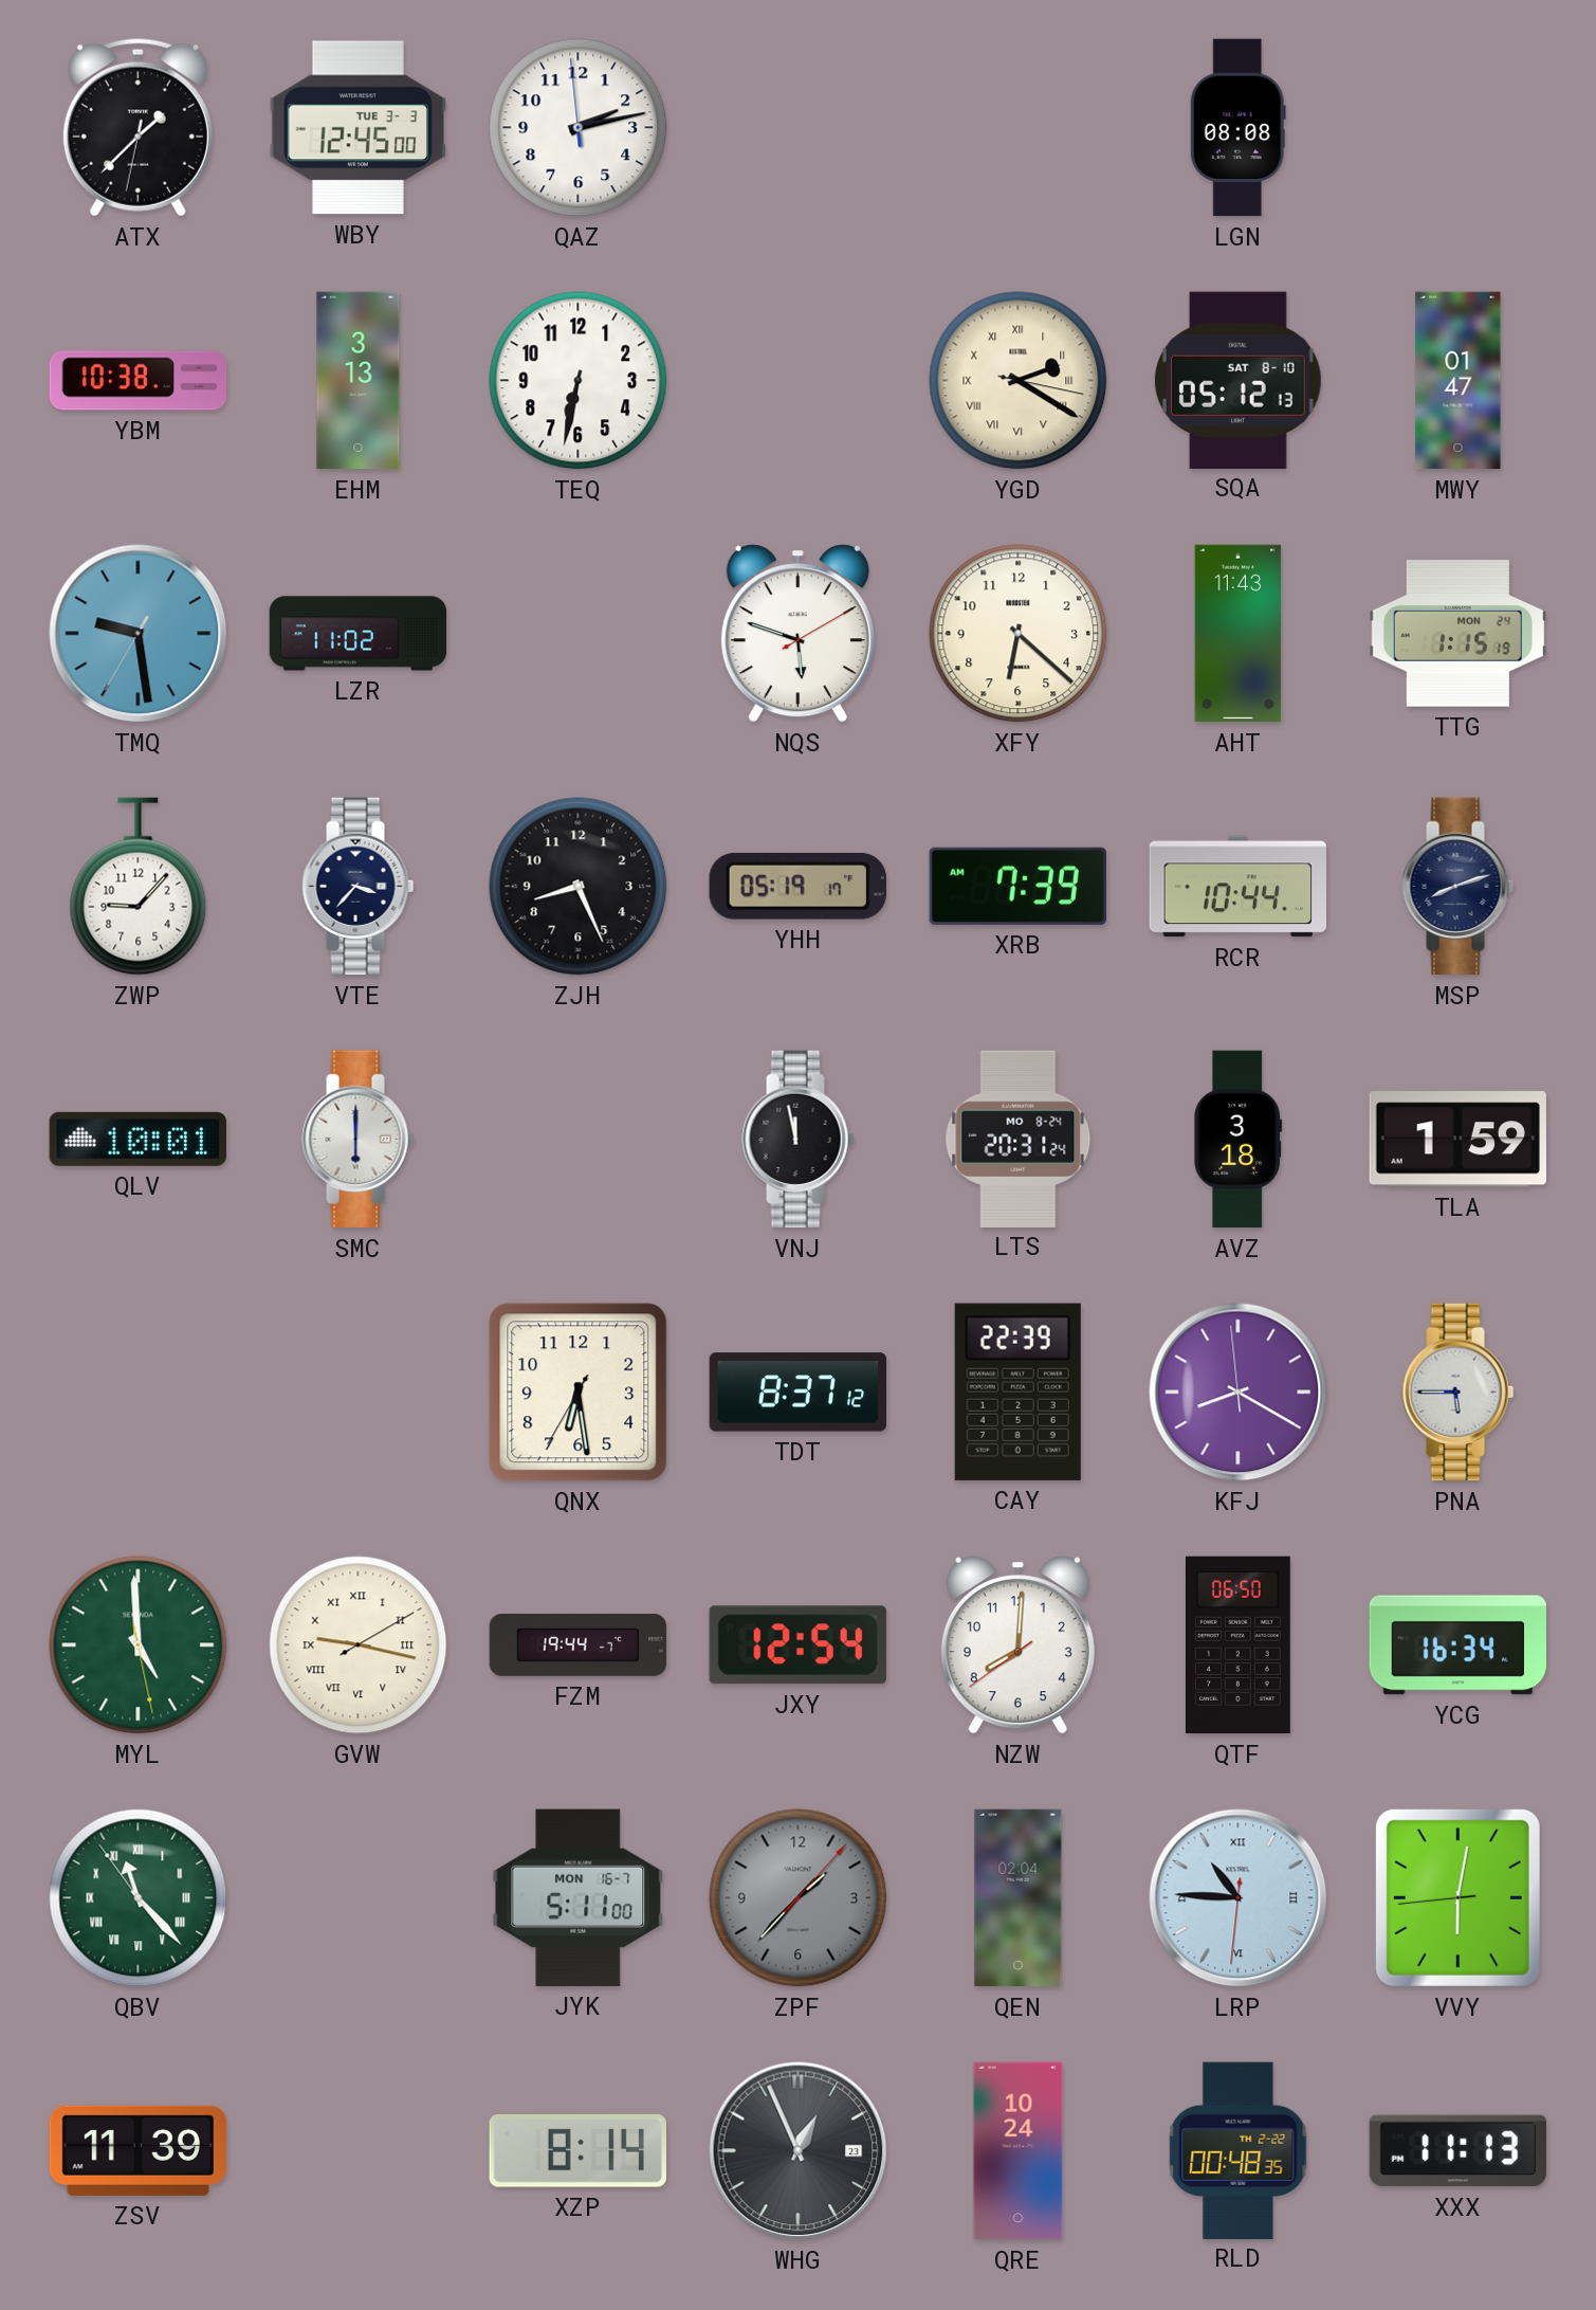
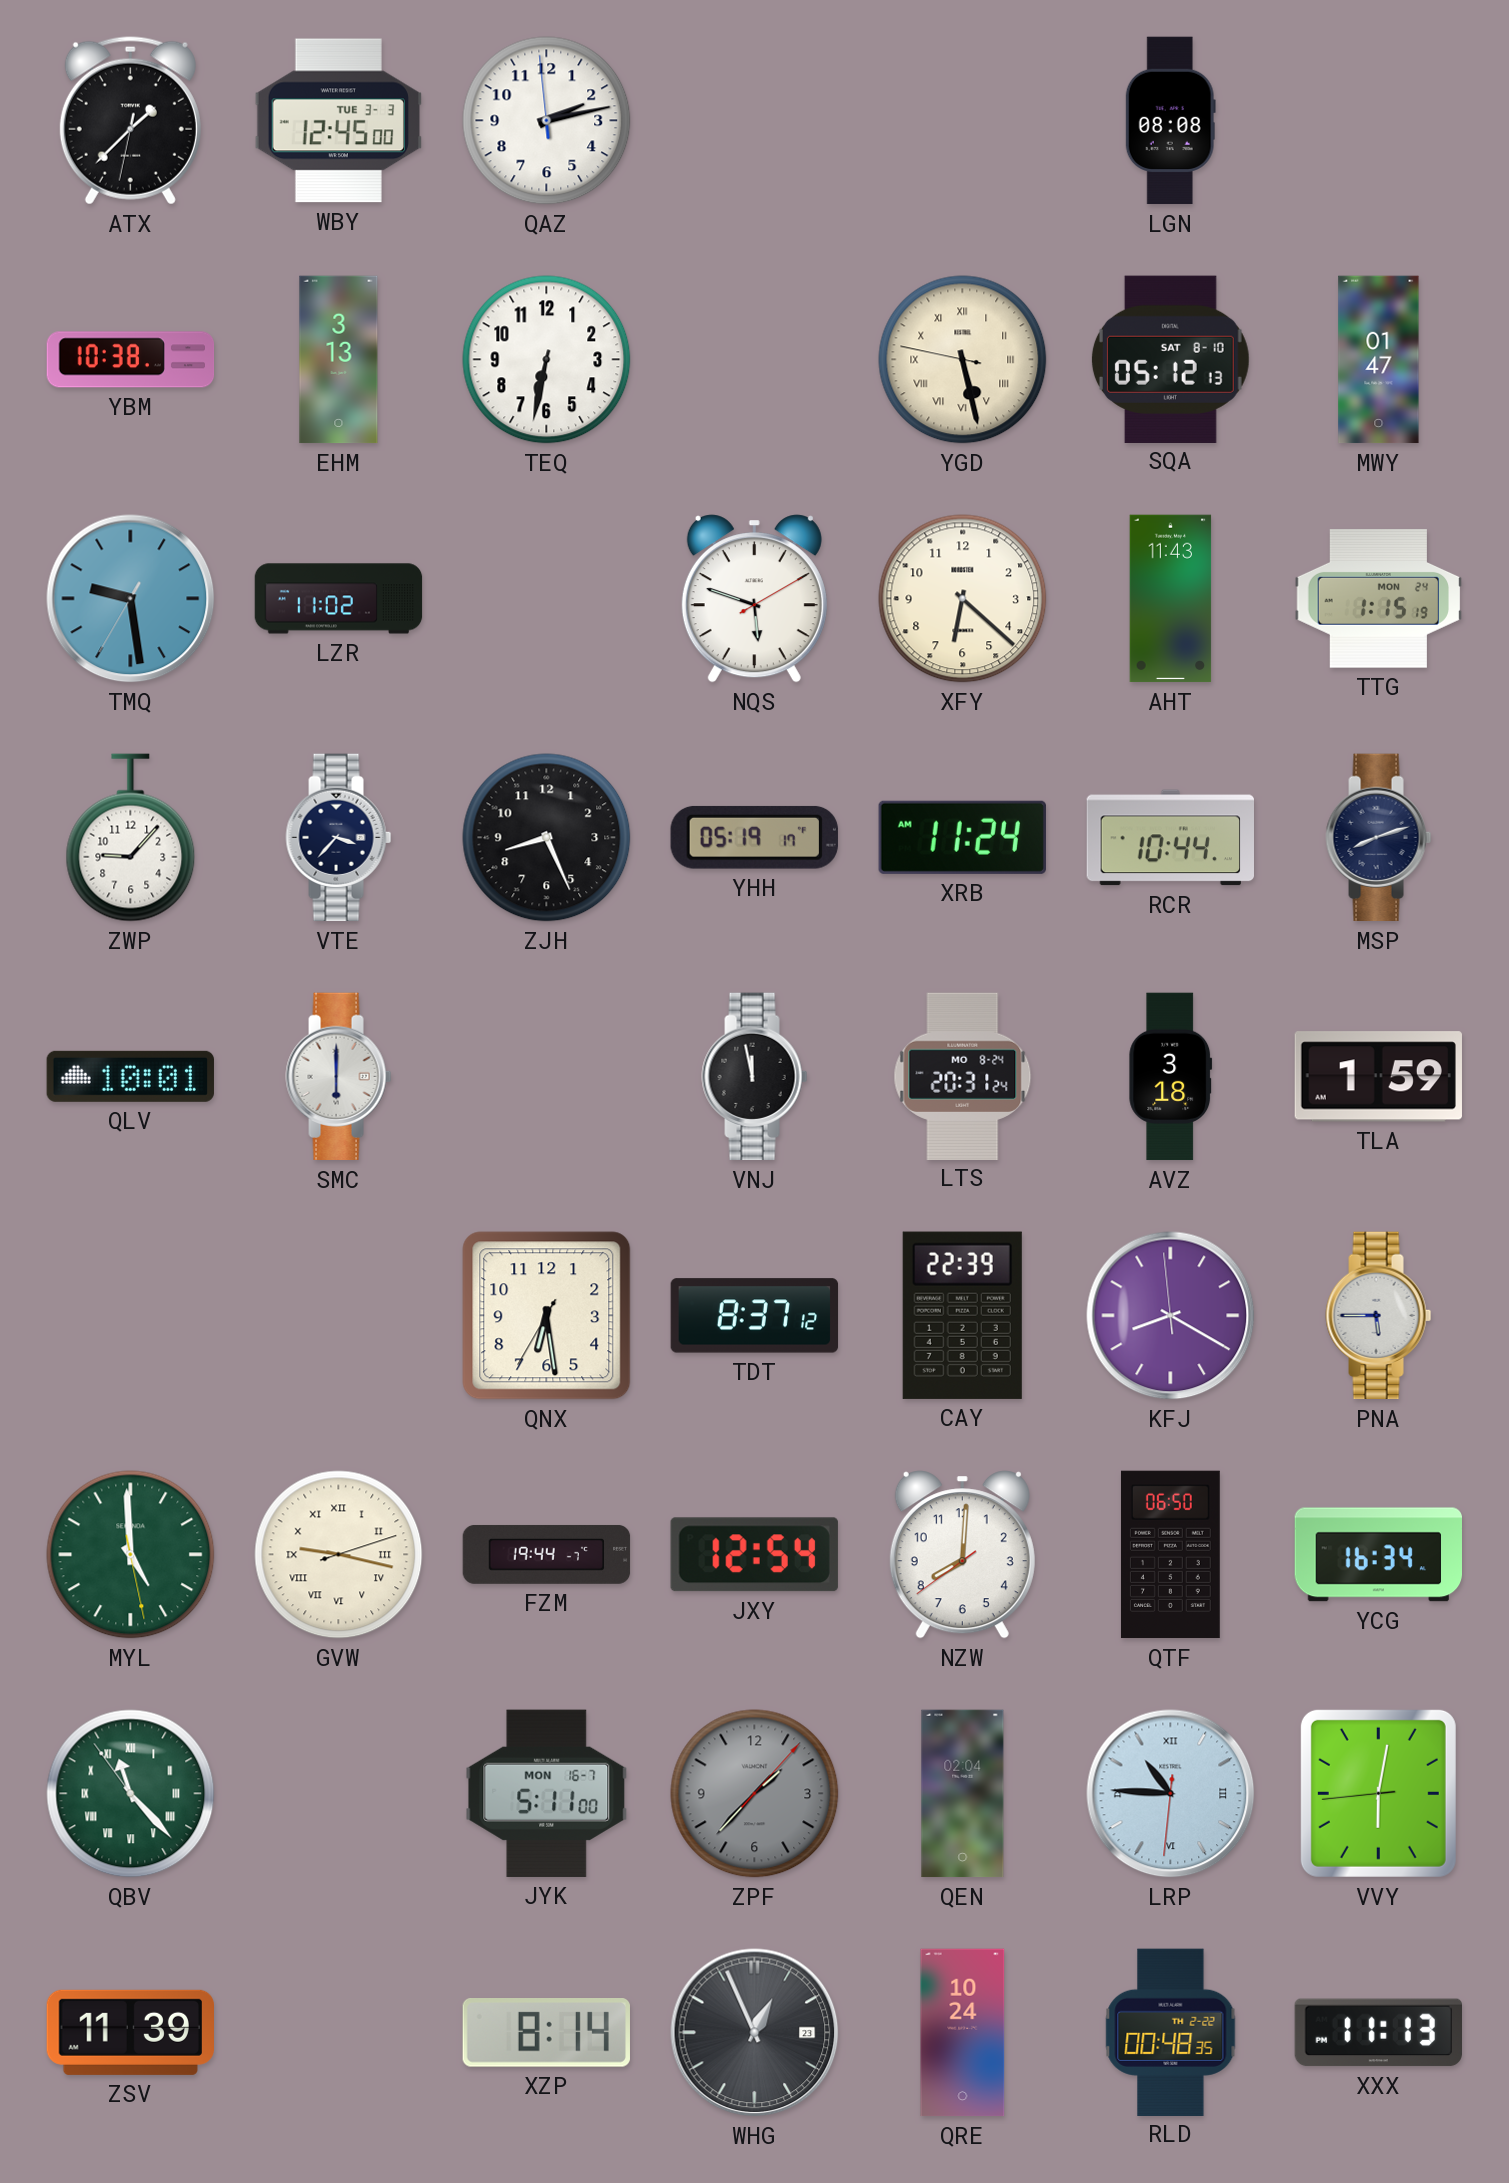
YGD: 2:20 -> 5:27 (963, 360)
XRB: 7:39 -> 11:24 (962, 837)
GVW: 9:17:10 -> 9:17:12 (339, 1555)
